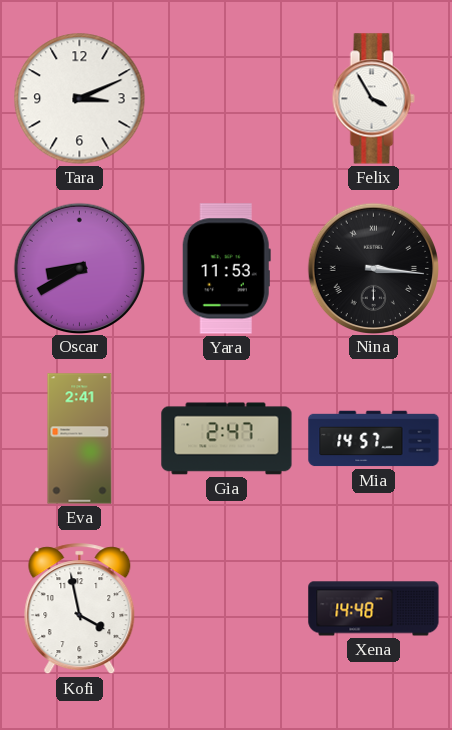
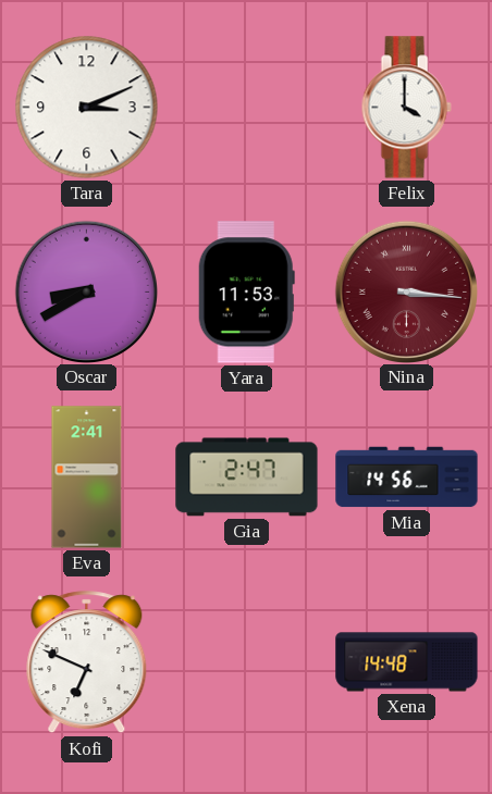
Felix: 3:55 -> 4:00 (406, 108)
Nina dial: black -> burgundy (406, 291)
Mia: 14:57 -> 14:56 (407, 477)
Kofi: 3:58 -> 6:49 (87, 662)
